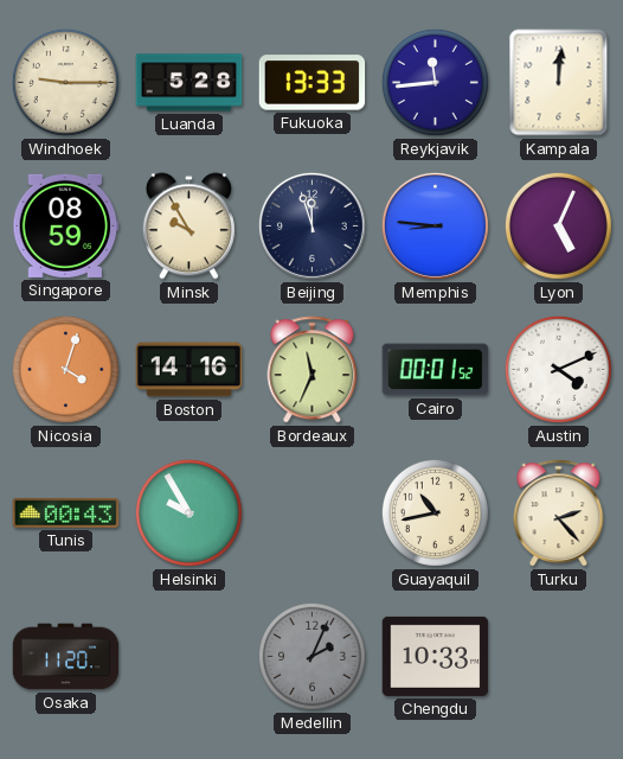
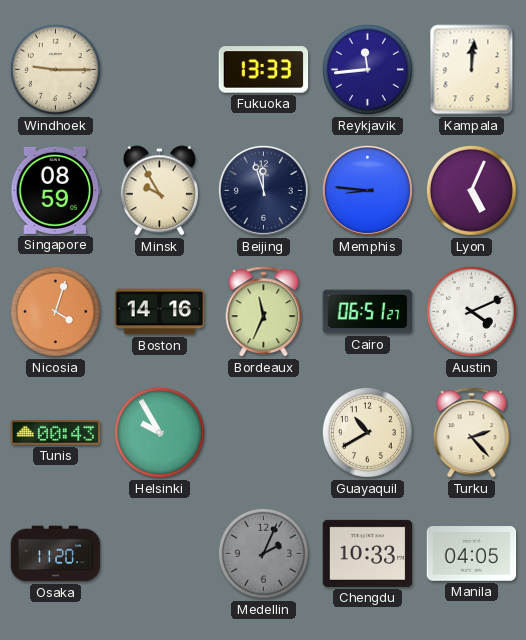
Luanda: 5:28 -> none (190, 83)
Cairo: 00:01 -> 06:51 (368, 312)
Guayaquil: 10:43 -> 10:40 (367, 432)
Manila: none -> 04:05 (472, 554)
